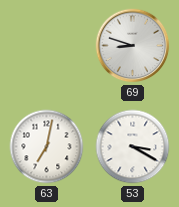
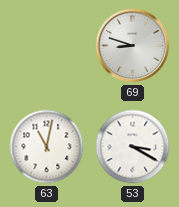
63: 7:02 -> 11:02 (47, 147)
